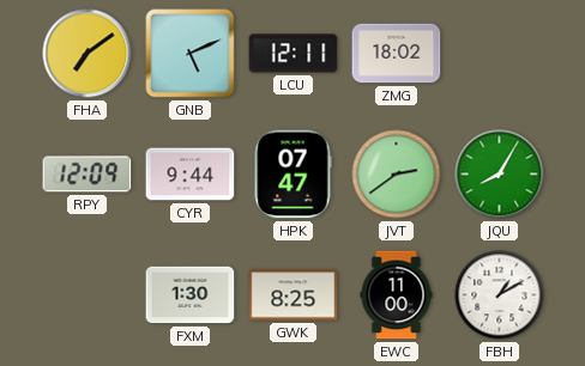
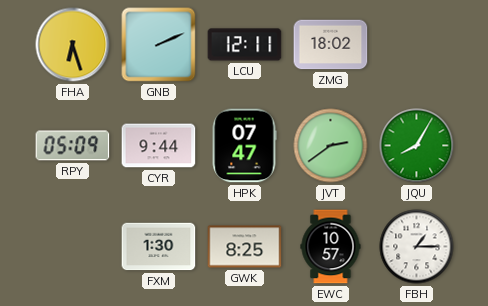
FHA: 7:09 -> 6:27 (73, 45)
GNB: 5:11 -> 2:11 (159, 45)
RPY: 12:09 -> 05:09 (73, 146)
EWC: 11:00 -> 10:57 (331, 247)
FBH: 1:10 -> 1:15 (417, 247)
